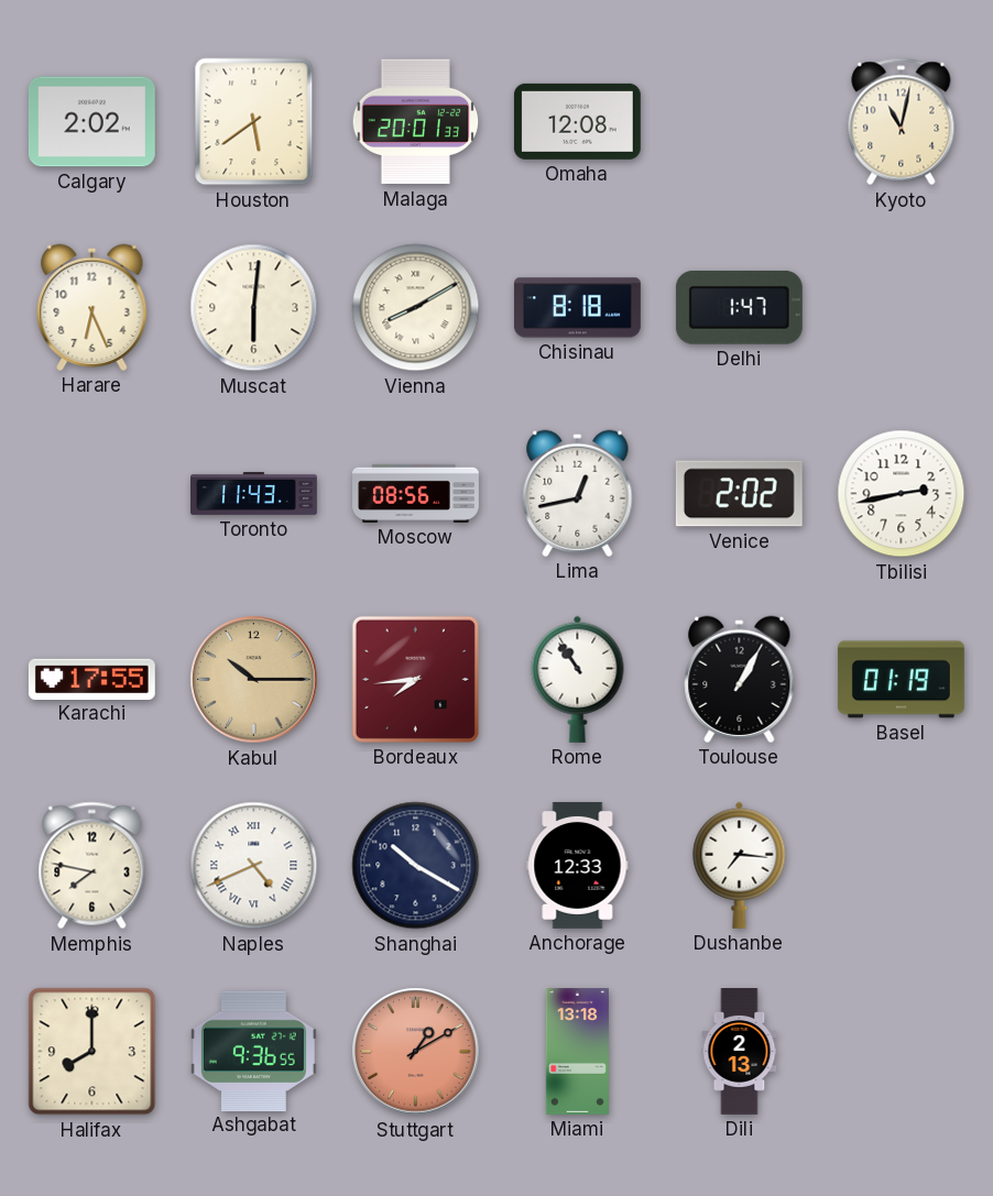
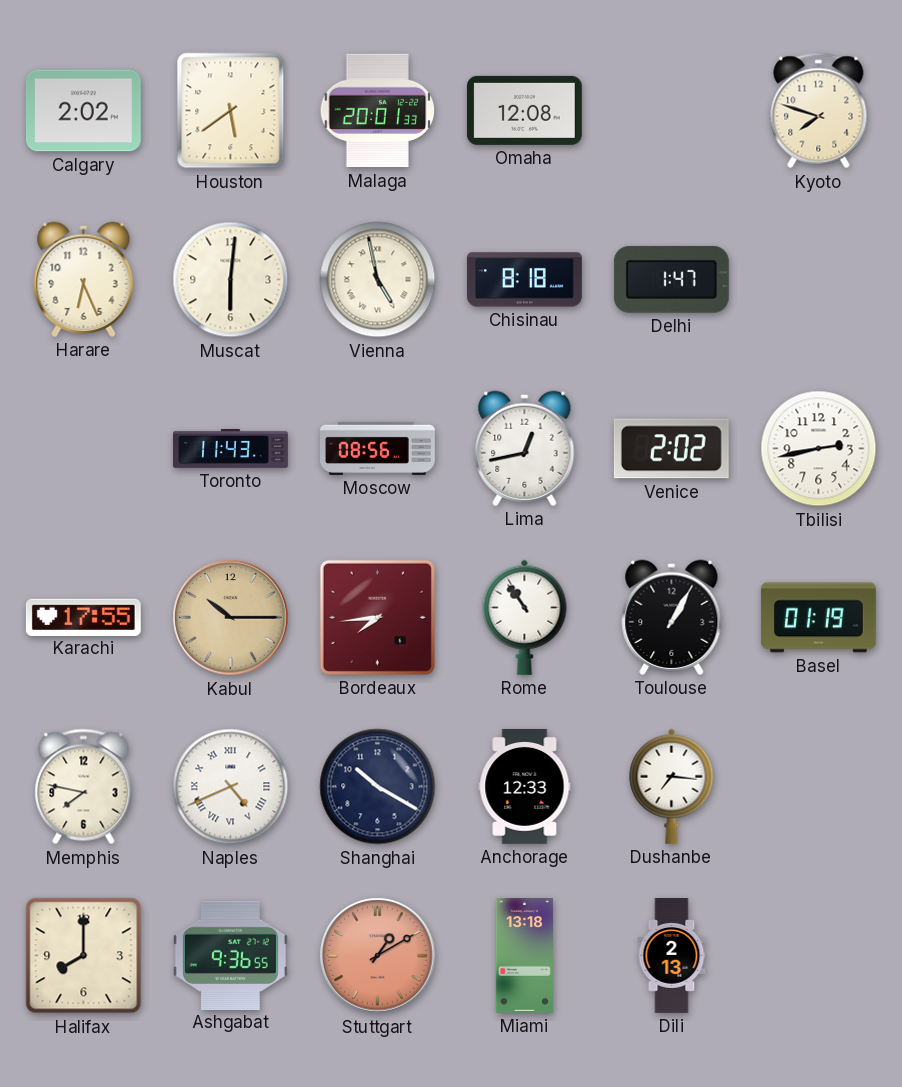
Kyoto: 11:02 -> 7:48 (819, 111)
Vienna: 8:10 -> 4:58 (378, 280)
